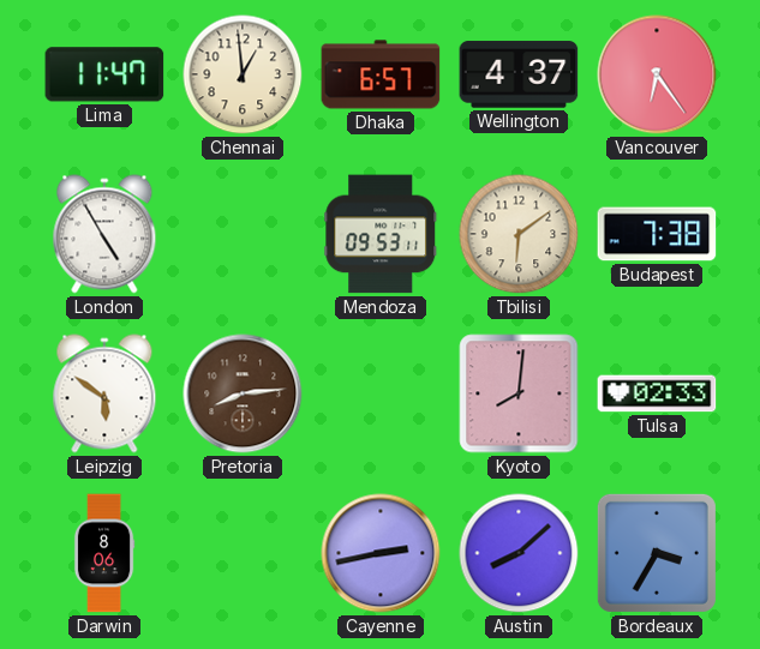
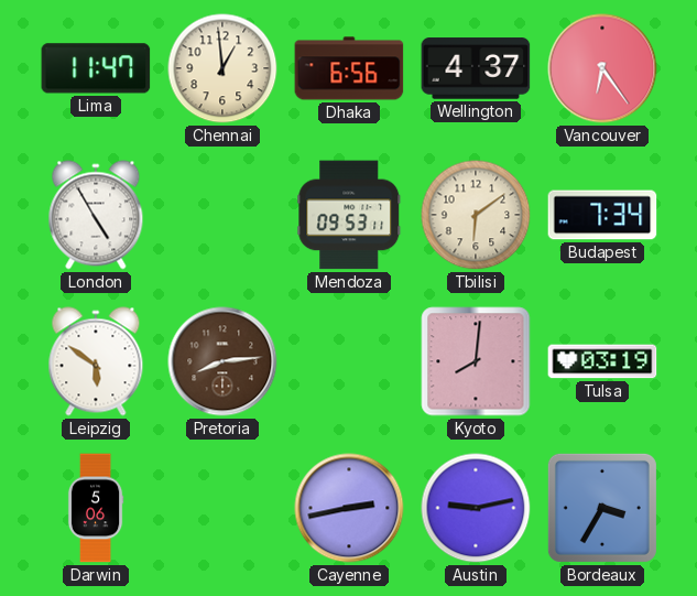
Dhaka: 6:57 -> 6:56 (349, 68)
Budapest: 7:38 -> 7:34 (602, 215)
Tulsa: 02:33 -> 03:19 (602, 361)
Darwin: 8:06 -> 5:06 (96, 508)
Austin: 8:08 -> 9:13 (476, 508)
